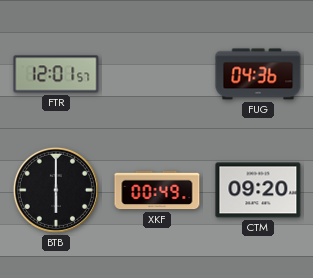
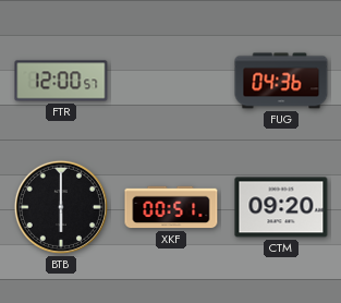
FTR: 12:01 -> 12:00 (61, 81)
XKF: 00:49 -> 00:51 (171, 207)
